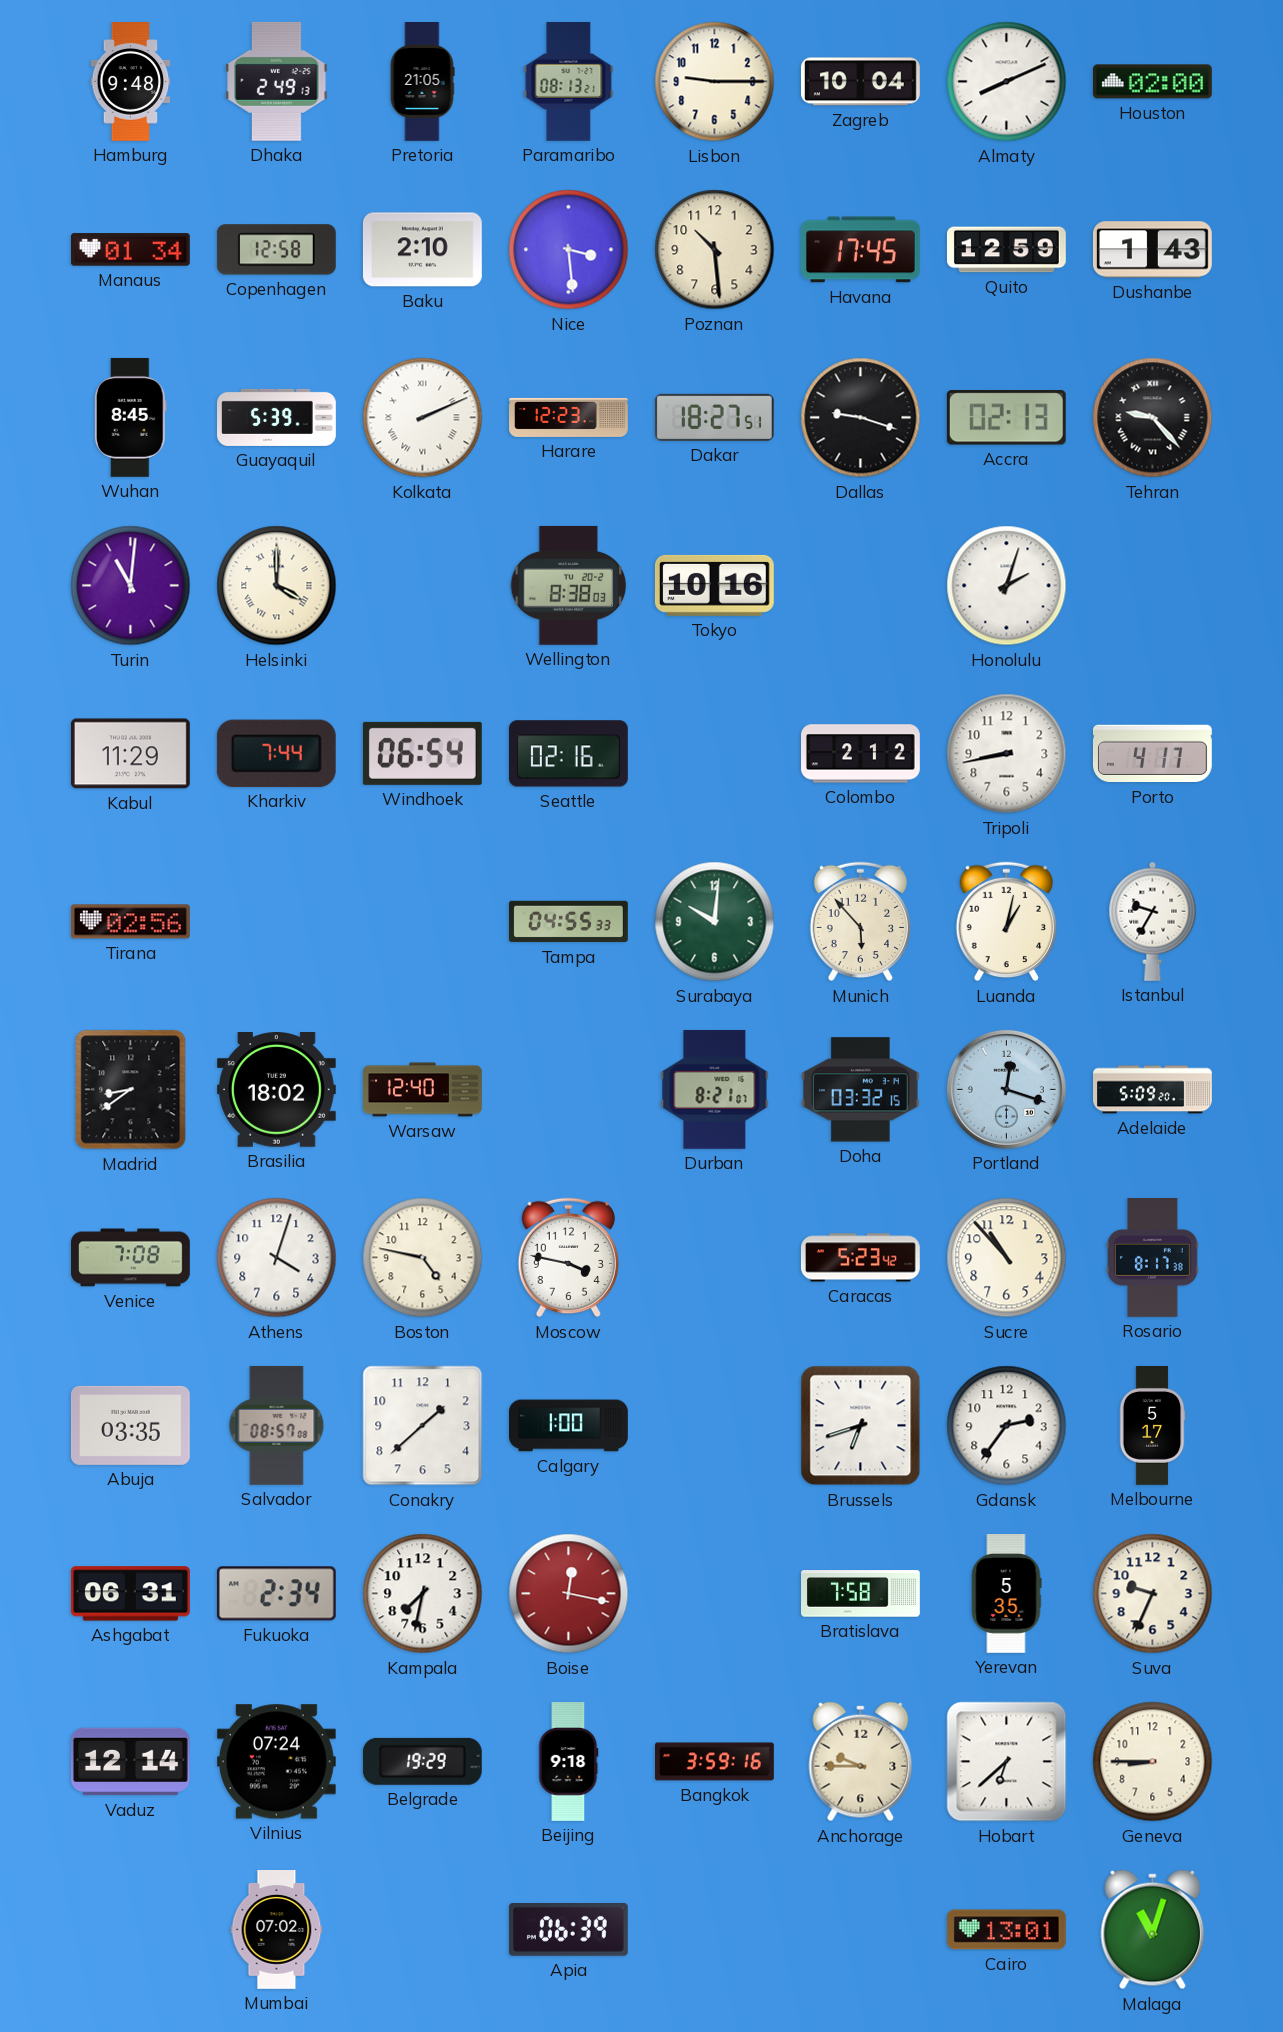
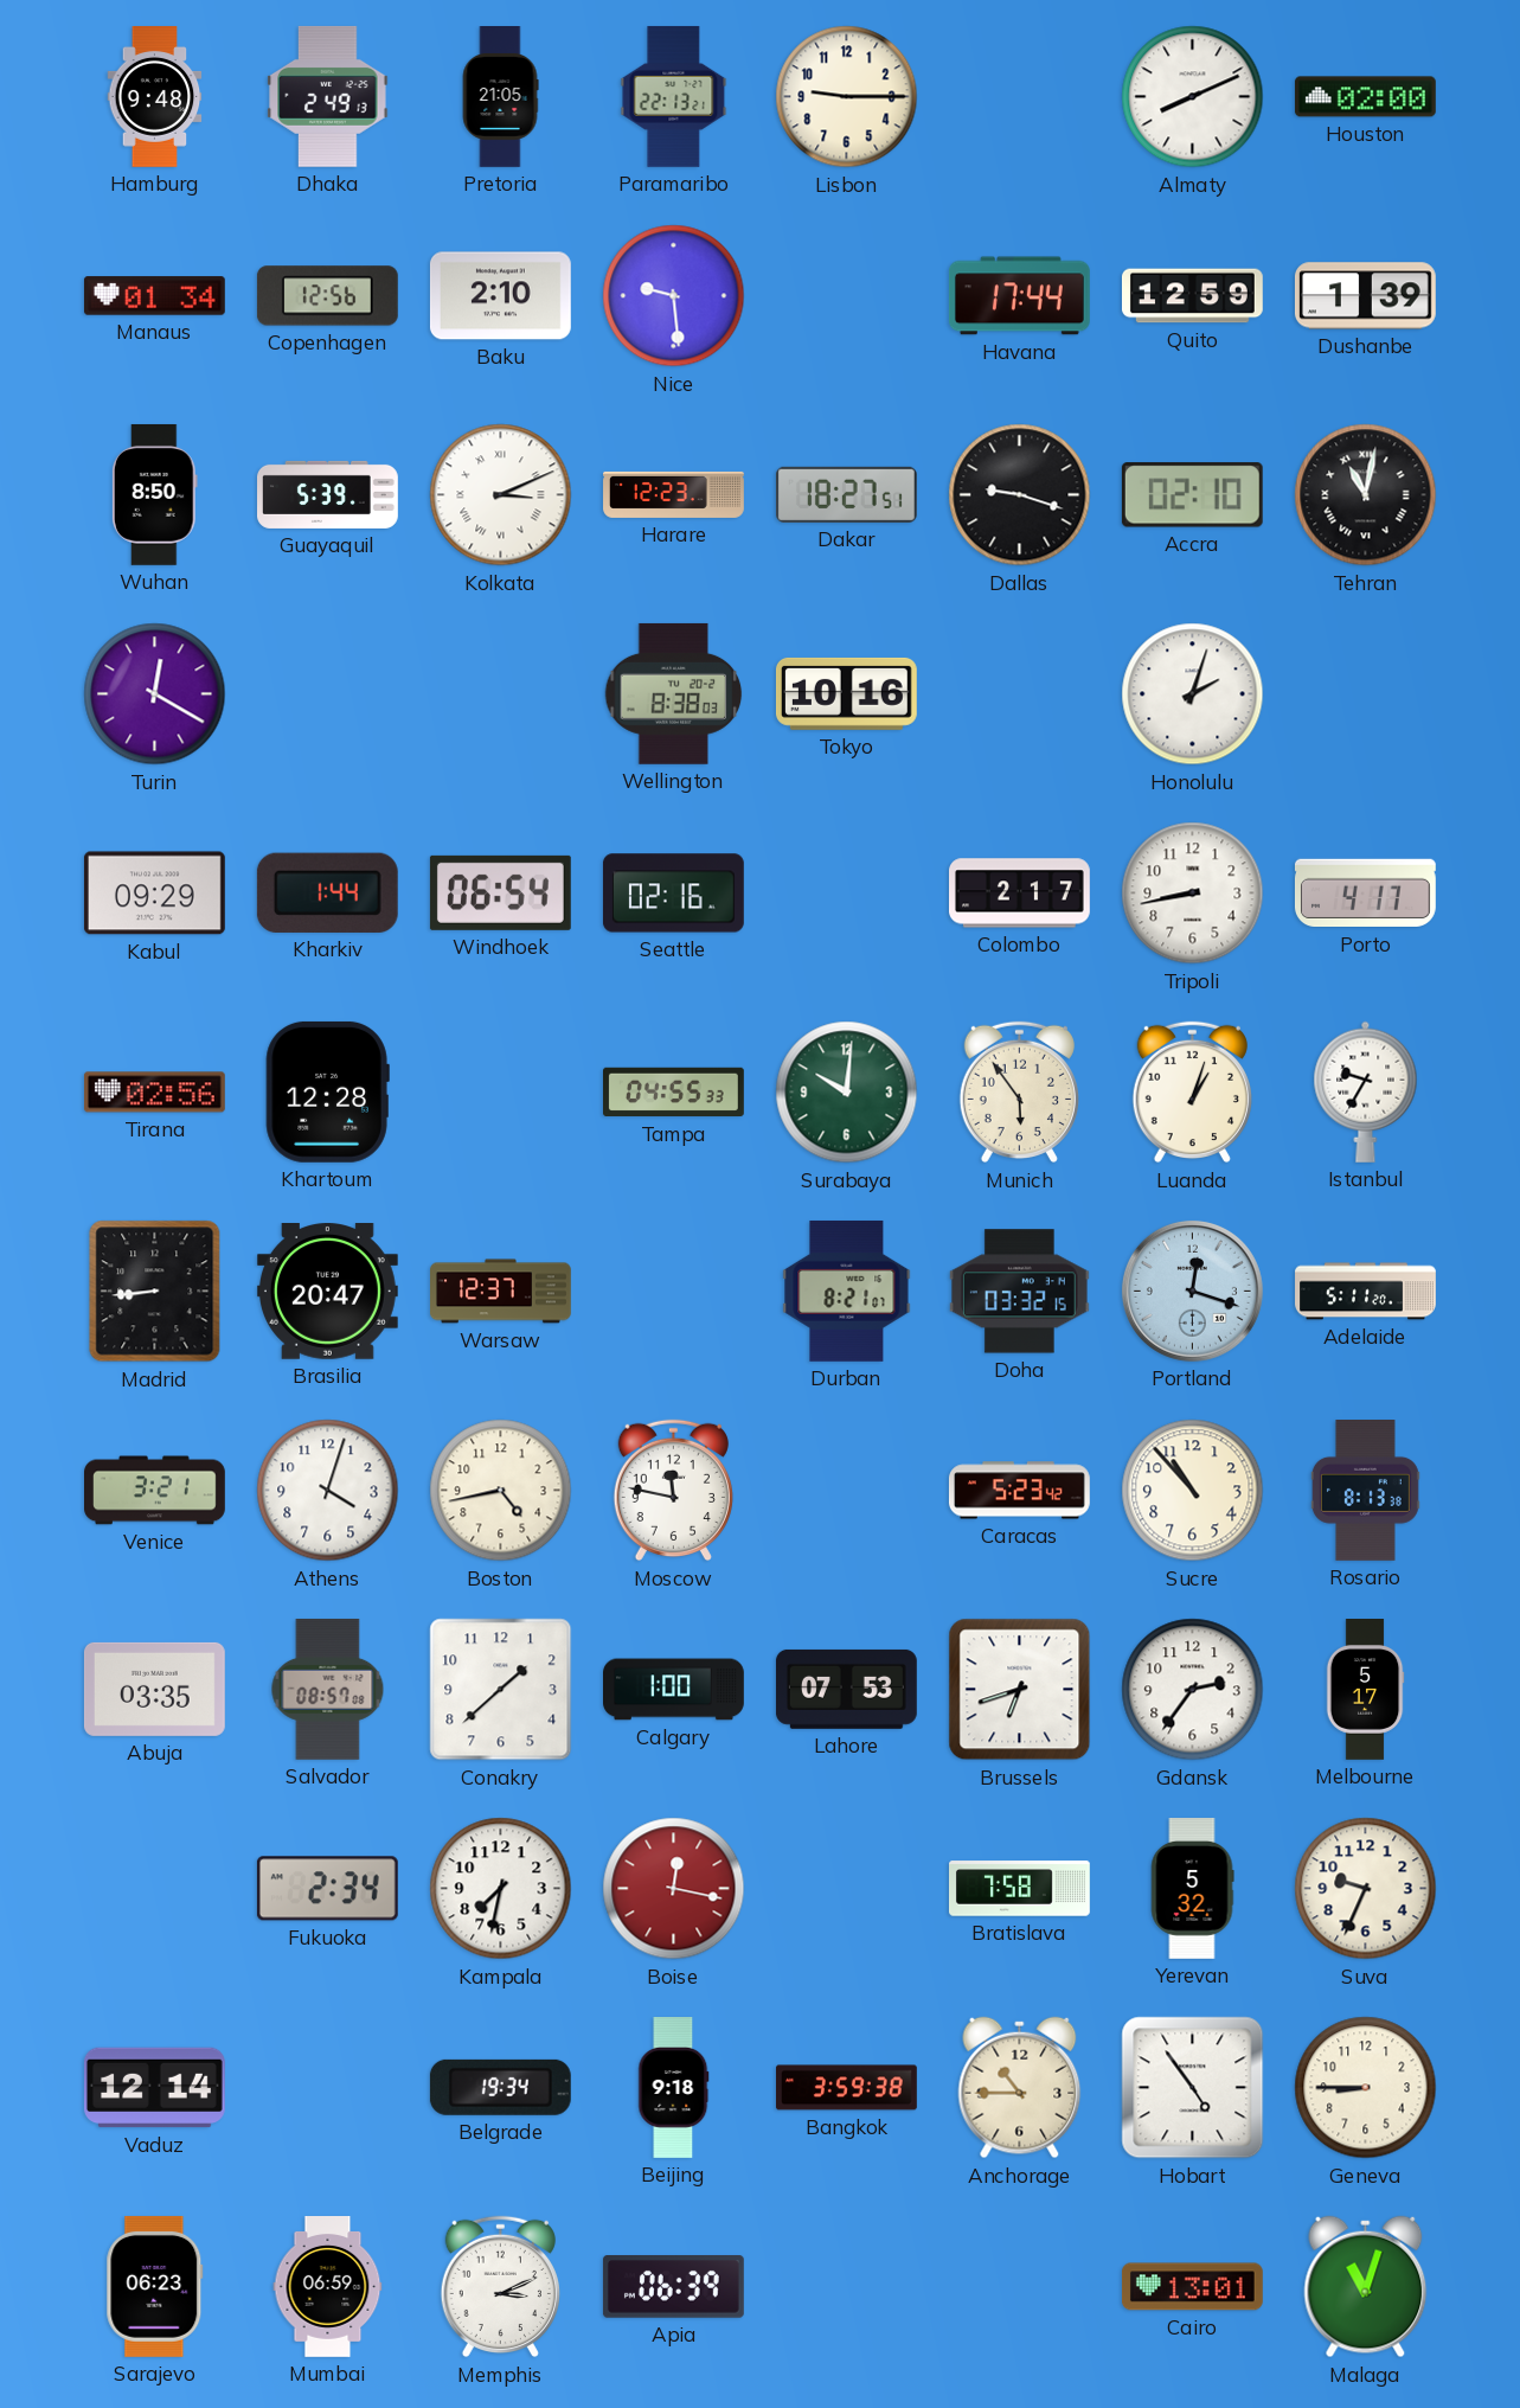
Paramaribo: 08:13 -> 22:13 (674, 96)
Zagreb: 10:04 -> none (861, 82)
Copenhagen: 12:58 -> 12:56 (327, 296)
Nice: 3:29 -> 9:29 (674, 296)
Poznan: 10:29 -> none (715, 250)
Havana: 17:45 -> 17:44 (1019, 296)
Dushanbe: 1:43 -> 1:39 (1365, 296)
Wuhan: 8:45 -> 8:50 (154, 494)
Kolkata: 2:11 -> 3:11 (501, 495)
Accra: 02:13 -> 02:10 (1192, 495)
Tehran: 9:23 -> 11:02 (1366, 495)
Turin: 11:01 -> 12:20 (155, 694)
Helsinki: 4:00 -> none (277, 586)
Kabul: 11:29 -> 09:29 (154, 894)
Kharkiv: 7:44 -> 1:44 (327, 892)
Colombo: 2:12 -> 2:17 (1020, 894)
Khartoum: none -> 12:28 (327, 1091)
Munich: 5:53 -> 5:54 (1019, 1093)
Luanda: 1:02 -> 1:03 (1192, 1093)
Madrid: 8:39 -> 8:44 (155, 1292)
Brasilia: 18:02 -> 20:47 (327, 1292)
Warsaw: 12:40 -> 12:37 (501, 1292)
Adelaide: 5:09 -> 5:11 (1366, 1292)
Venice: 7:08 -> 3:21 (155, 1491)
Boston: 4:47 -> 4:43 (501, 1491)
Moscow: 3:47 -> 11:47 (673, 1491)
Rosario: 8:17 -> 8:13 (1365, 1491)
Lahore: none -> 07:53 (846, 1689)
Ashgabat: 06:31 -> none (130, 1594)
Yerevan: 5:35 -> 5:32 (1192, 1889)
Vilnius: 07:24 -> none (276, 1762)
Belgrade: 19:29 -> 19:34 (500, 2087)
Bangkok: 3:59:16 -> 3:59:38 (847, 2088)
Anchorage: 9:45 -> 10:45 (1020, 2088)
Hobart: 6:38 -> 4:54 (1193, 2088)
Sarajevo: none -> 06:23 (155, 2286)
Mumbai: 07:02 -> 06:59 (328, 2287)
Memphis: none -> 3:11 (500, 2287)
